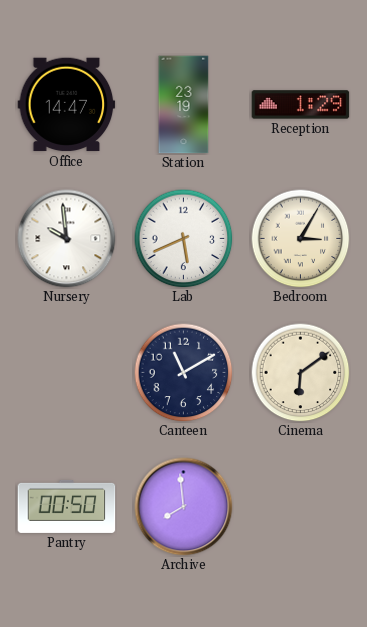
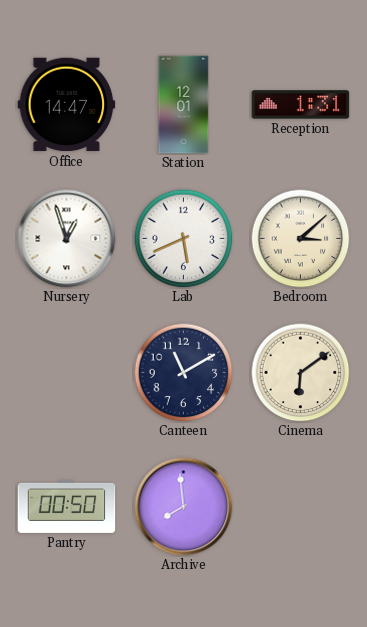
Station: 23:19 -> 12:01 (184, 105)
Reception: 1:29 -> 1:31 (301, 105)
Nursery: 9:59 -> 12:57 (67, 239)
Bedroom: 3:05 -> 3:08 (301, 239)
